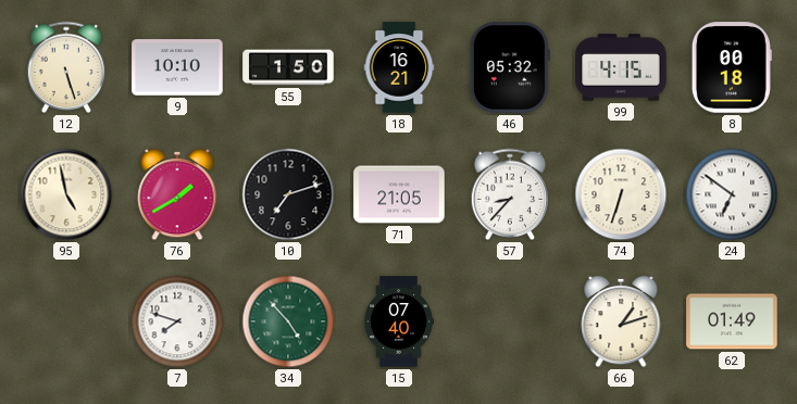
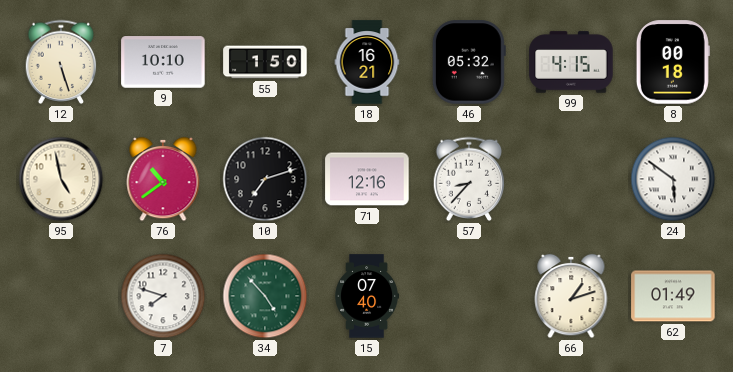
76: 1:40 -> 10:39 (163, 179)
71: 21:05 -> 12:16 (367, 179)
74: 6:33 -> none (621, 194)
24: 6:51 -> 5:51 (673, 179)
